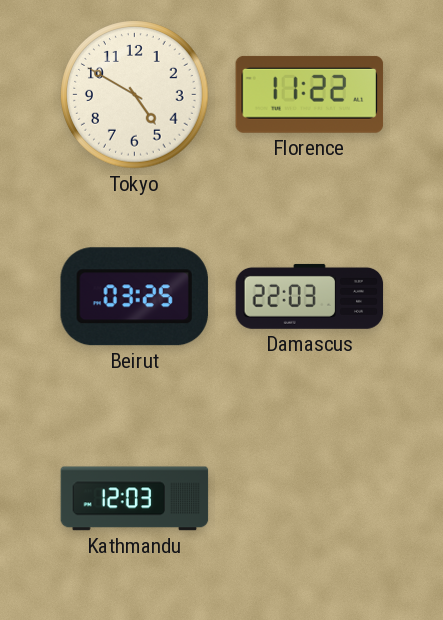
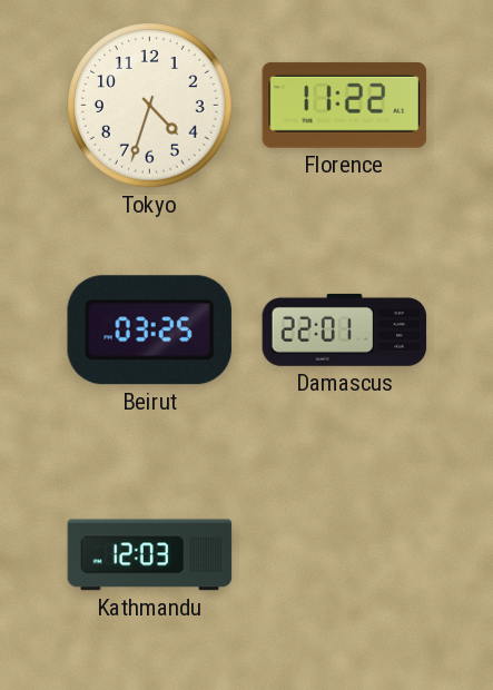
Tokyo: 4:50 -> 4:33 (150, 106)
Damascus: 22:03 -> 22:01 (345, 329)
